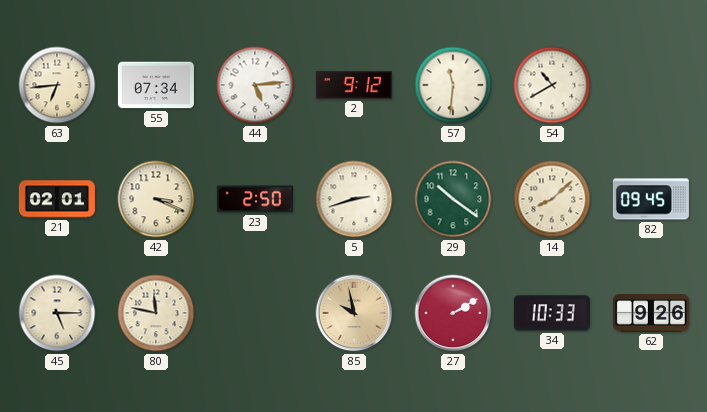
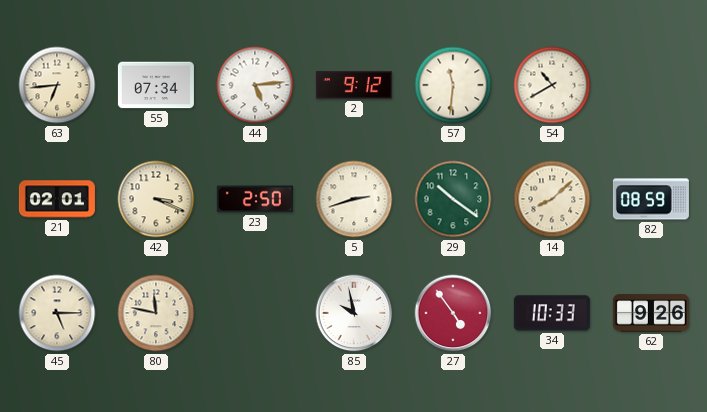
82: 09:45 -> 08:59 (651, 199)
85 dial: champagne -> white (354, 313)
27: 2:10 -> 4:54 (453, 313)
